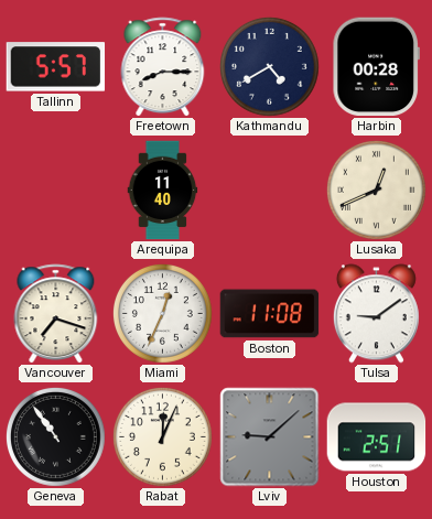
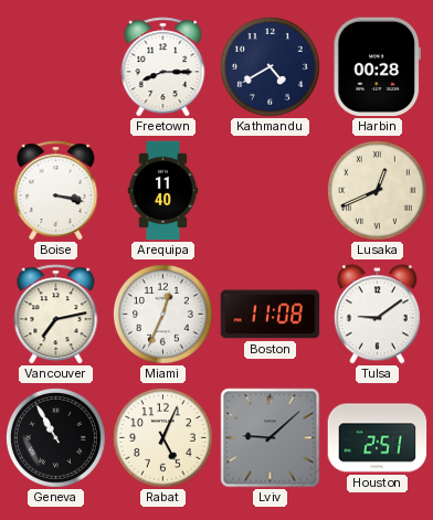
Tallinn: 5:57 -> none (56, 67)
Boise: none -> 3:17 (56, 191)
Vancouver: 7:18 -> 7:13 (56, 315)
Geneva: 10:54 -> 10:55 (55, 437)
Rabat: 12:04 -> 5:04 (162, 437)
